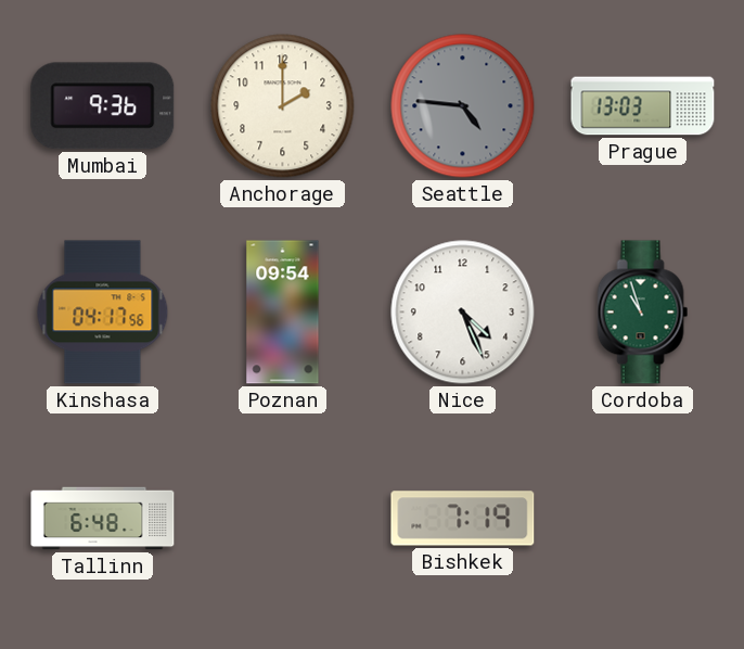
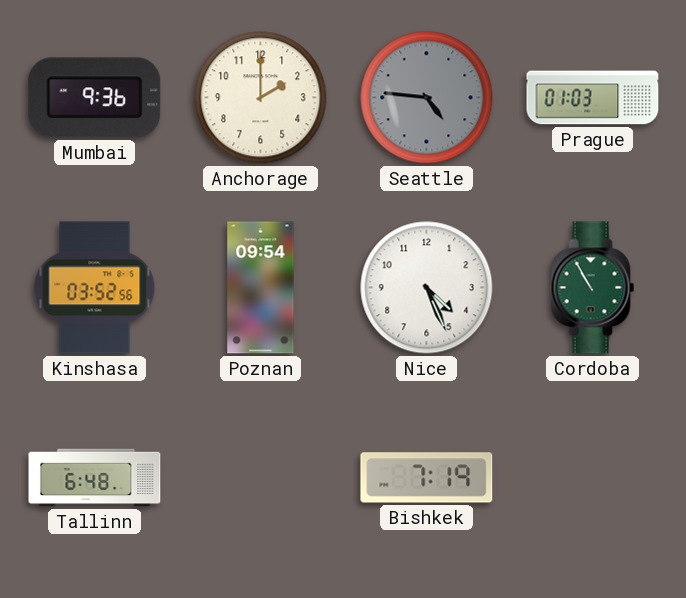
Prague: 13:03 -> 01:03 (593, 98)
Kinshasa: 04:17 -> 03:52 (95, 288)
Cordoba: 10:57 -> 10:55 (593, 288)
